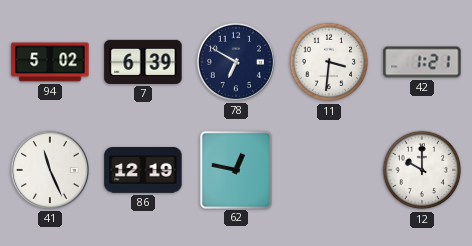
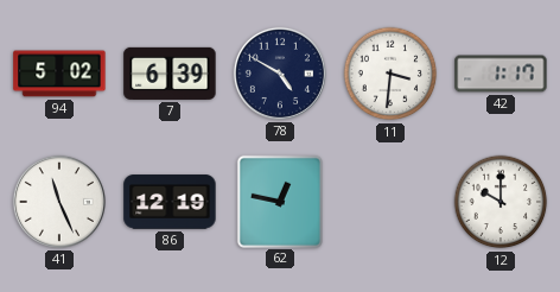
78: 6:50 -> 4:50 (280, 74)
42: 1:21 -> 1:17 (501, 74)
